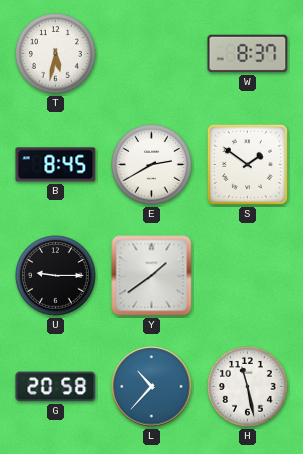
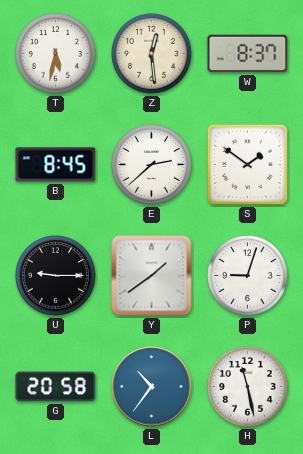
Z: none -> 12:29 (152, 54)
E: 2:40 -> 2:38 (152, 165)
P: none -> 9:03 (248, 276)
L: 10:37 -> 10:36 (152, 387)
